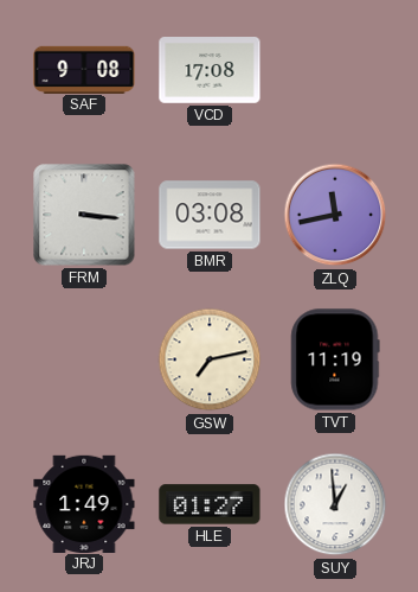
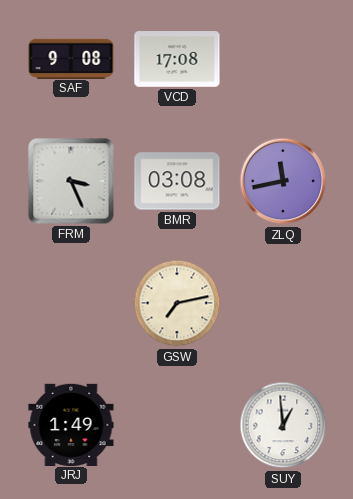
FRM: 3:16 -> 3:26 (71, 181)
TVT: 11:19 -> none (335, 359)
HLE: 01:27 -> none (210, 504)
